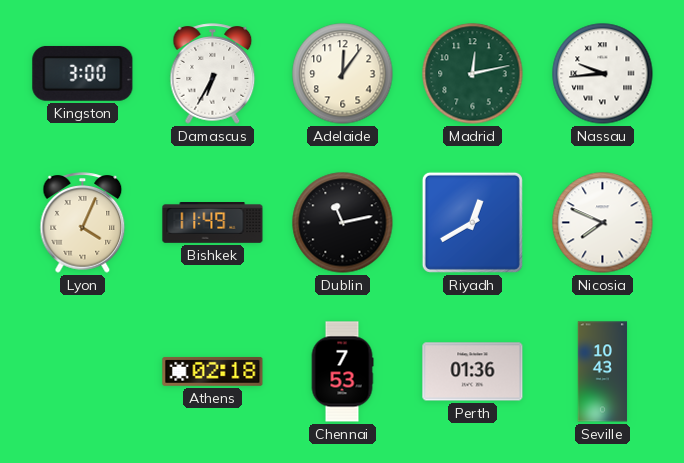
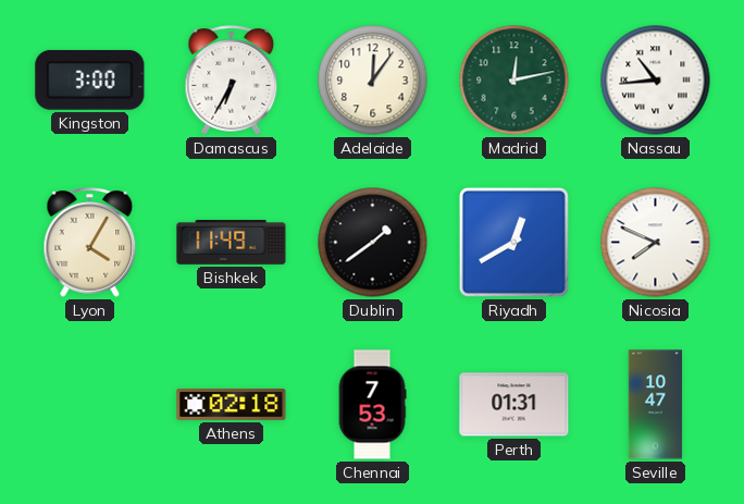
Nassau: 9:44 -> 10:44 (656, 81)
Lyon: 4:04 -> 4:05 (90, 243)
Dublin: 11:13 -> 1:39 (373, 243)
Perth: 01:36 -> 01:31 (514, 405)
Seville: 10:43 -> 10:47 (656, 405)
